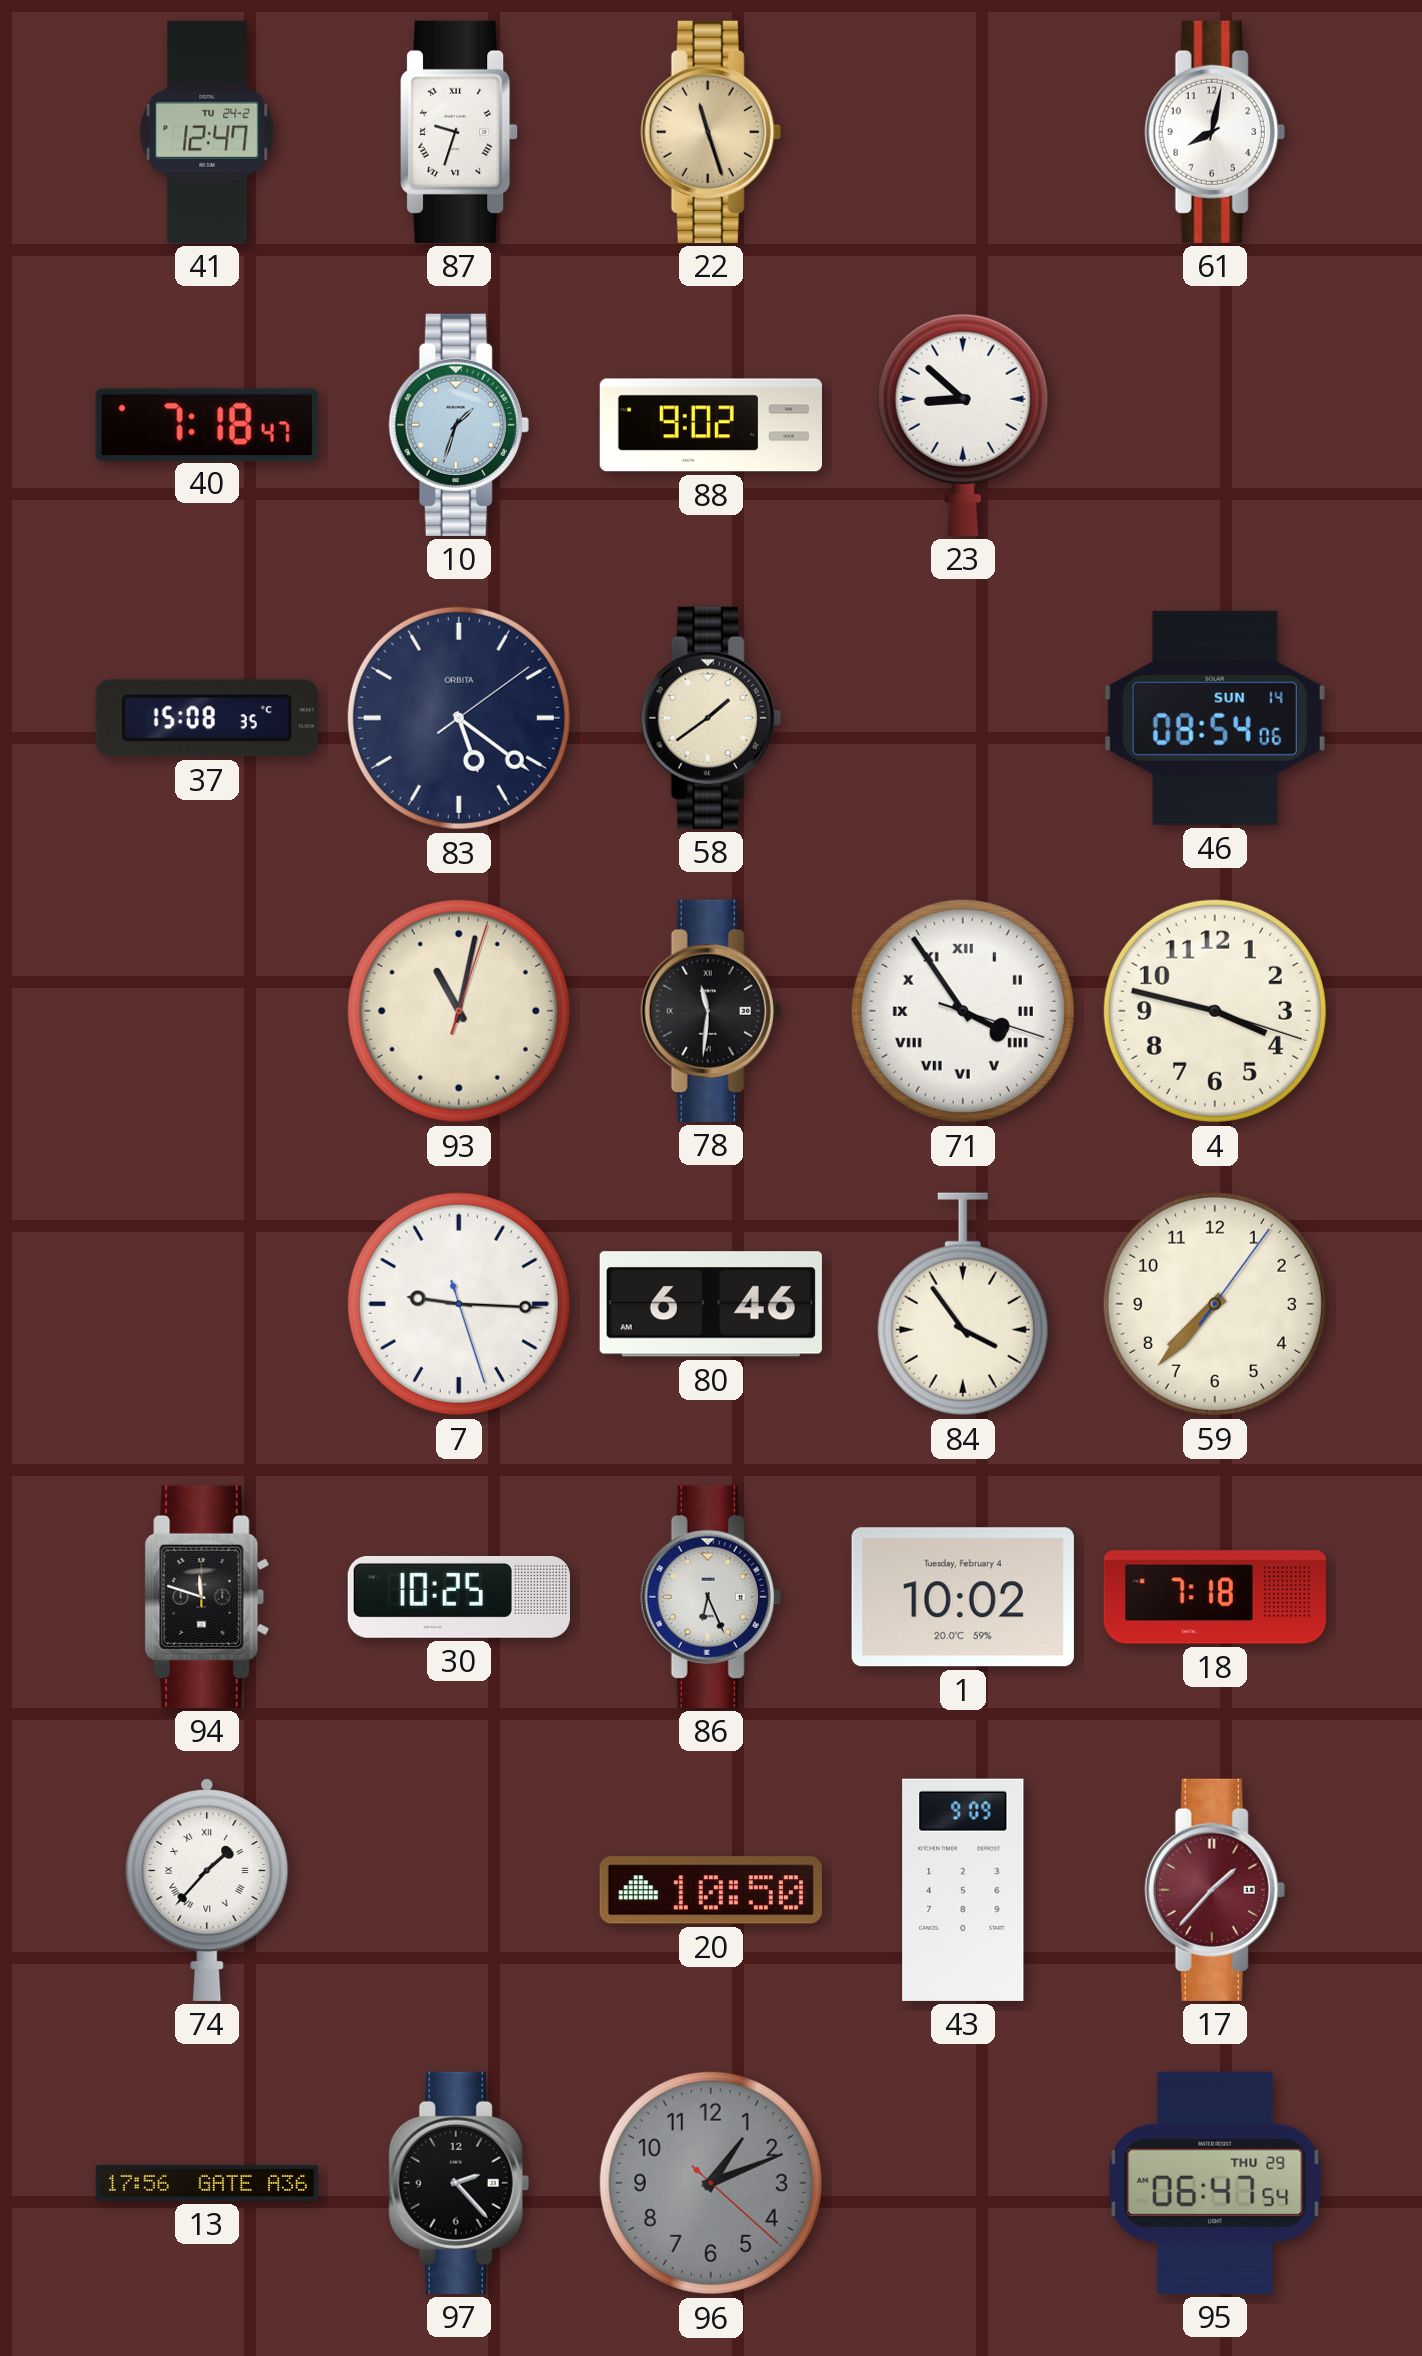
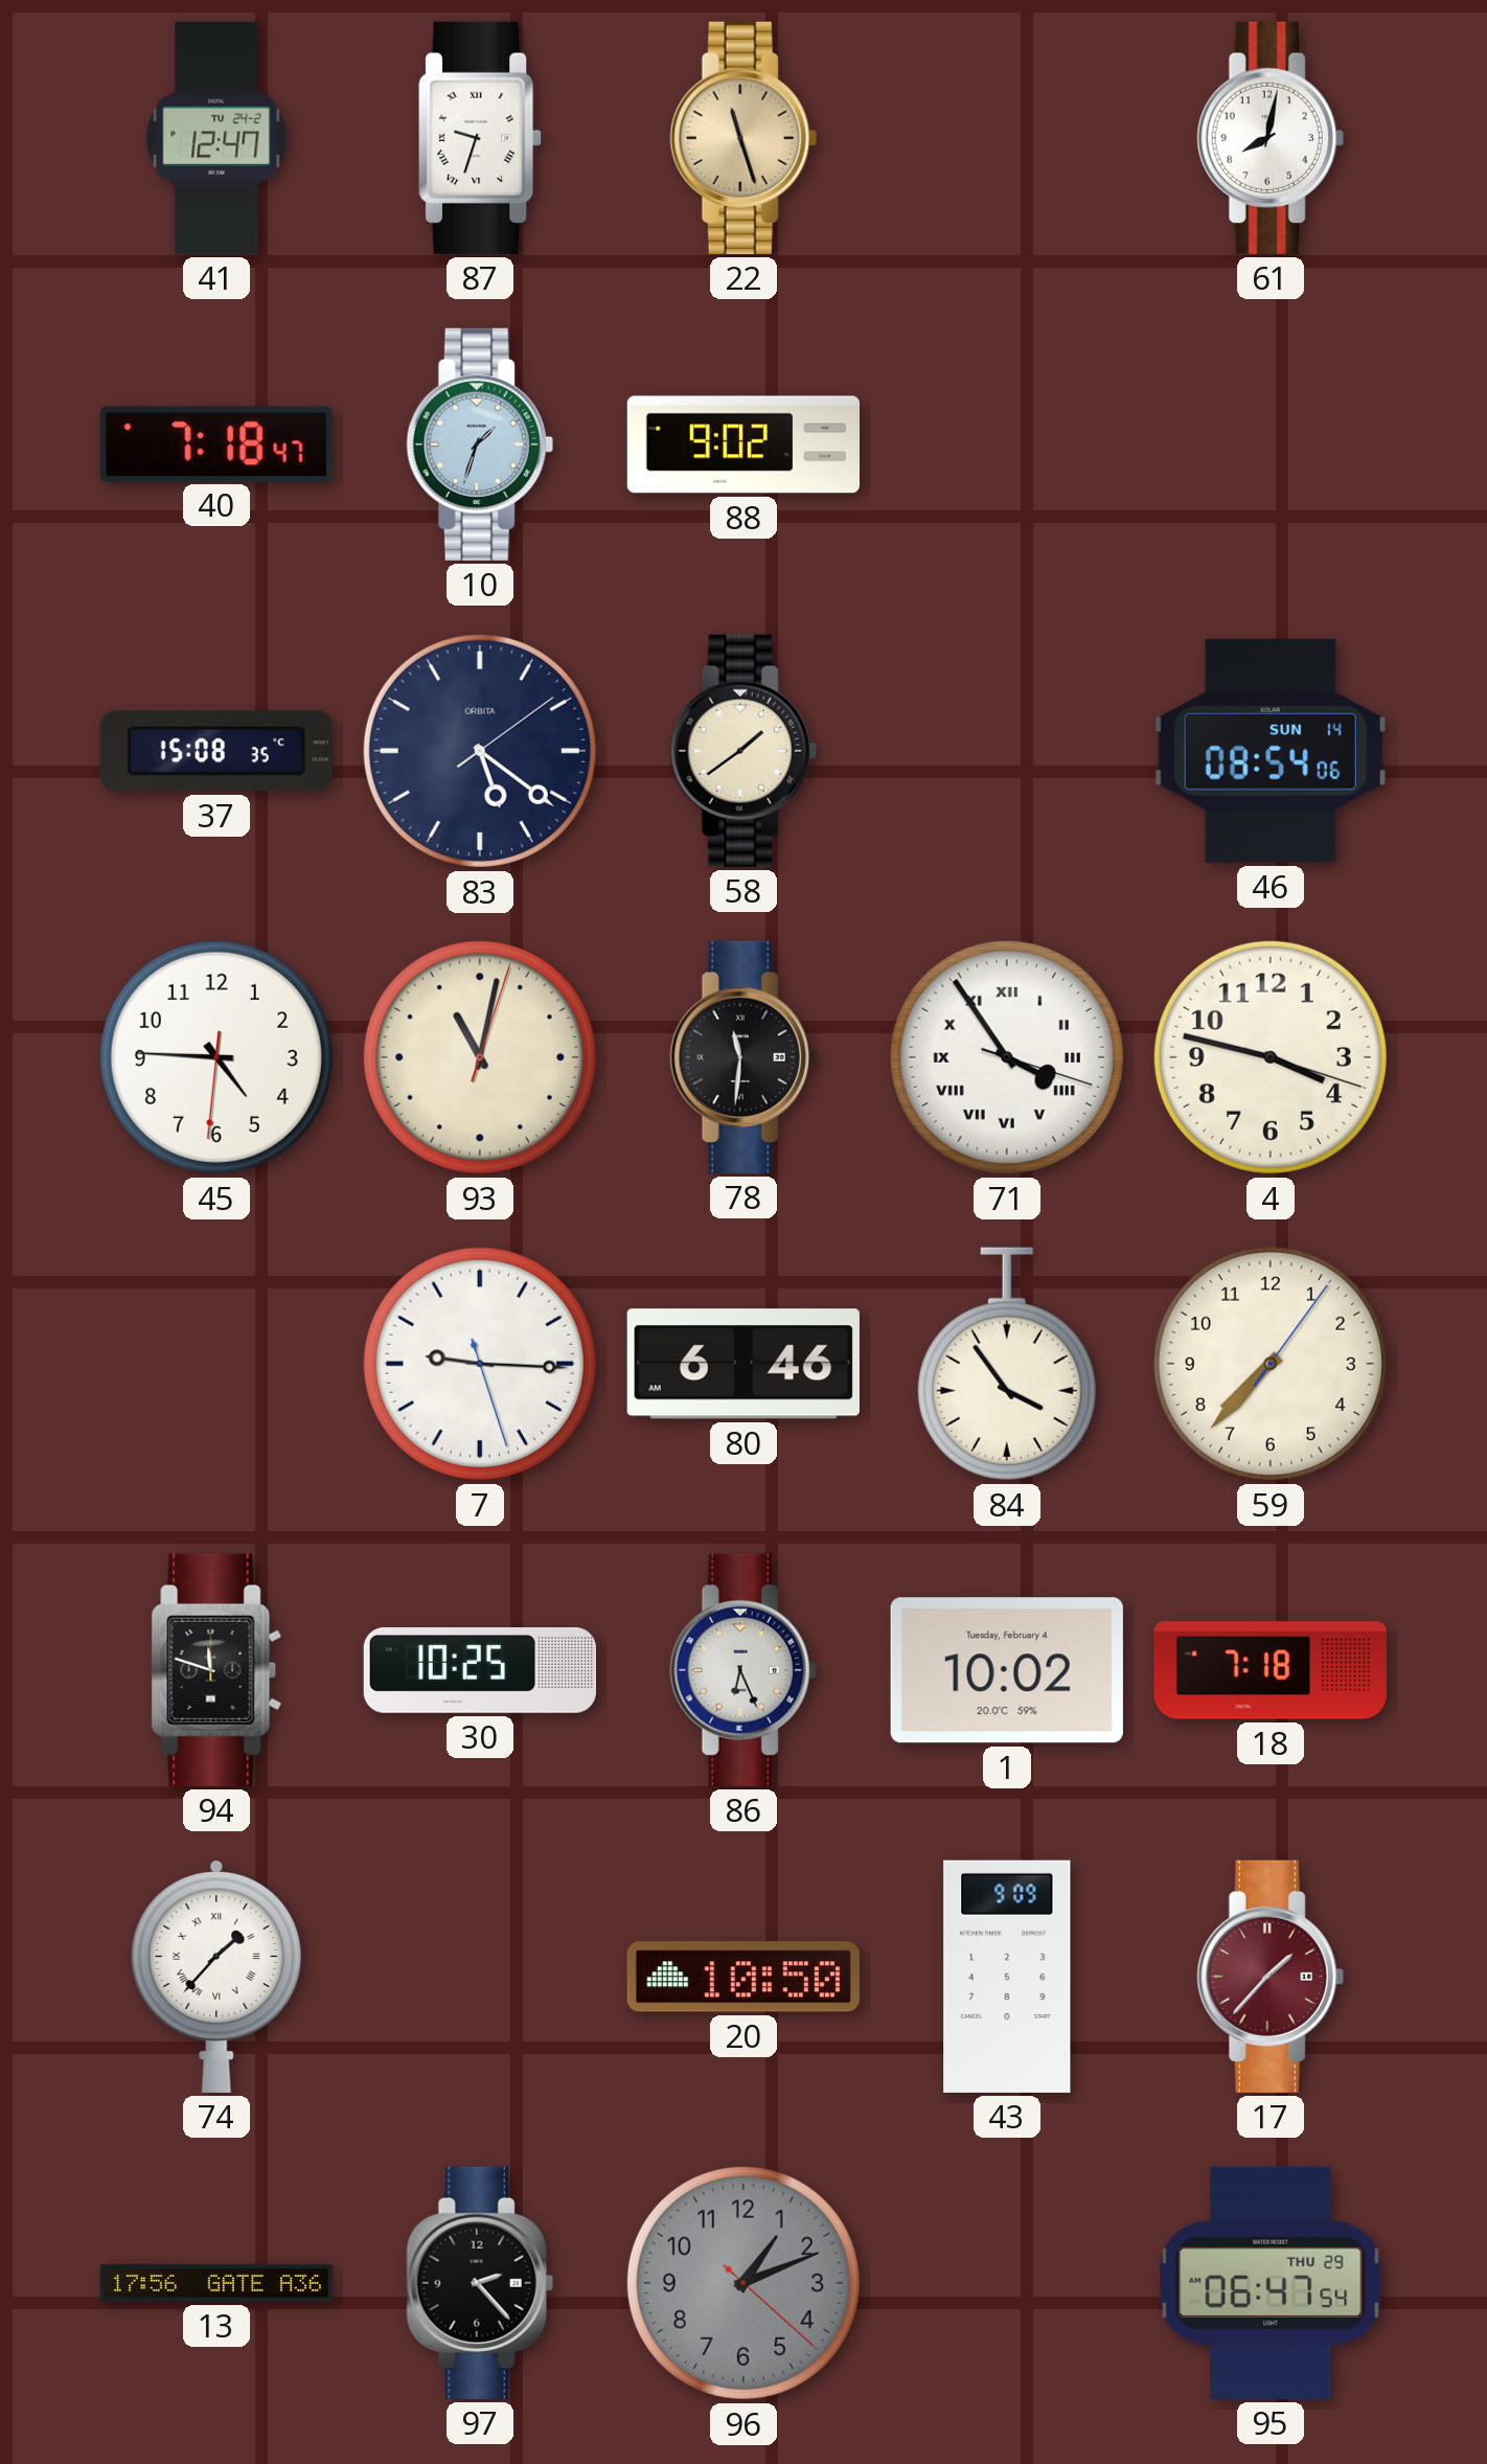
23: 8:52 -> none (963, 424)
45: none -> 4:45 (216, 1057)
